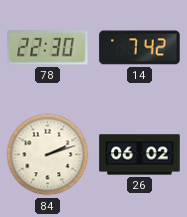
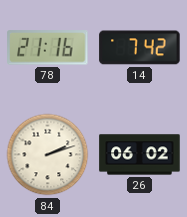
78: 22:30 -> 21:16 (48, 48)
